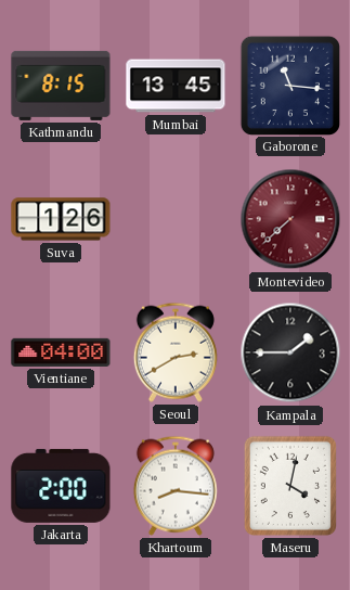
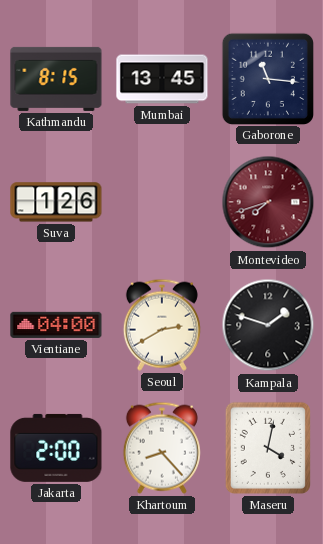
Montevideo: 7:38 -> 7:42 (268, 202)
Kampala: 1:45 -> 1:48 (268, 325)
Khartoum: 8:16 -> 8:23 (162, 448)
